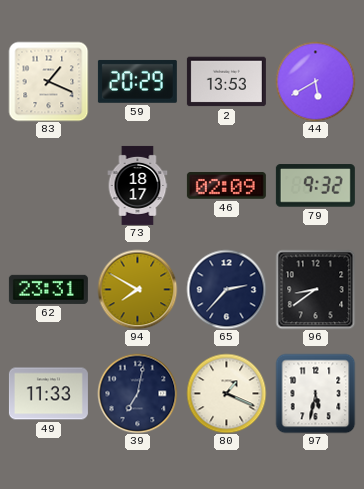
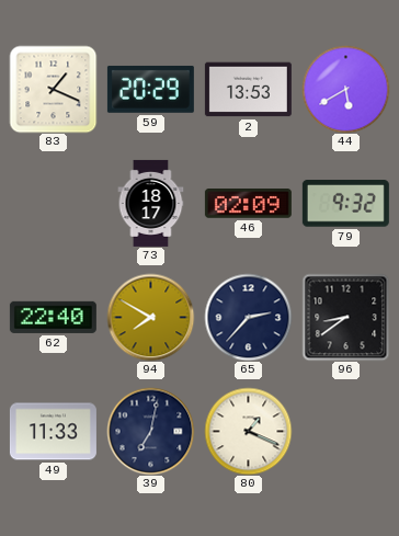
62: 23:31 -> 22:40 (53, 317)
97: 5:32 -> none (315, 393)
